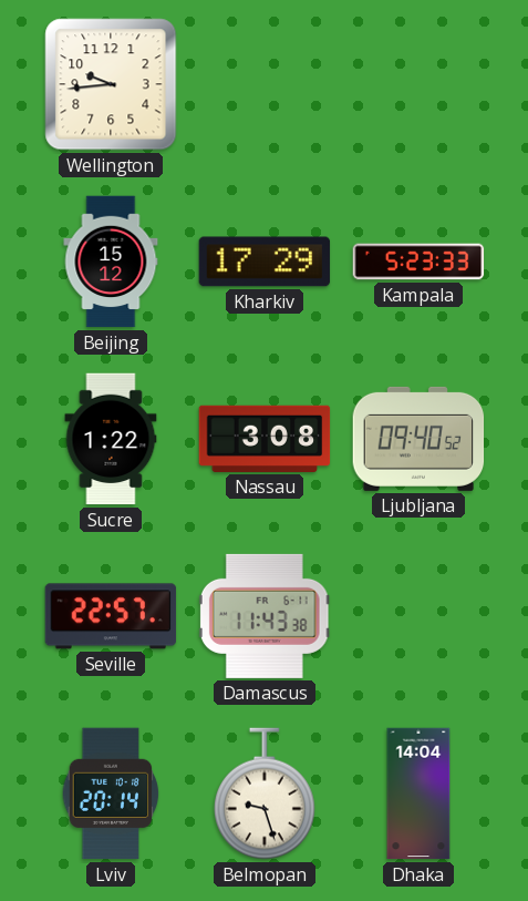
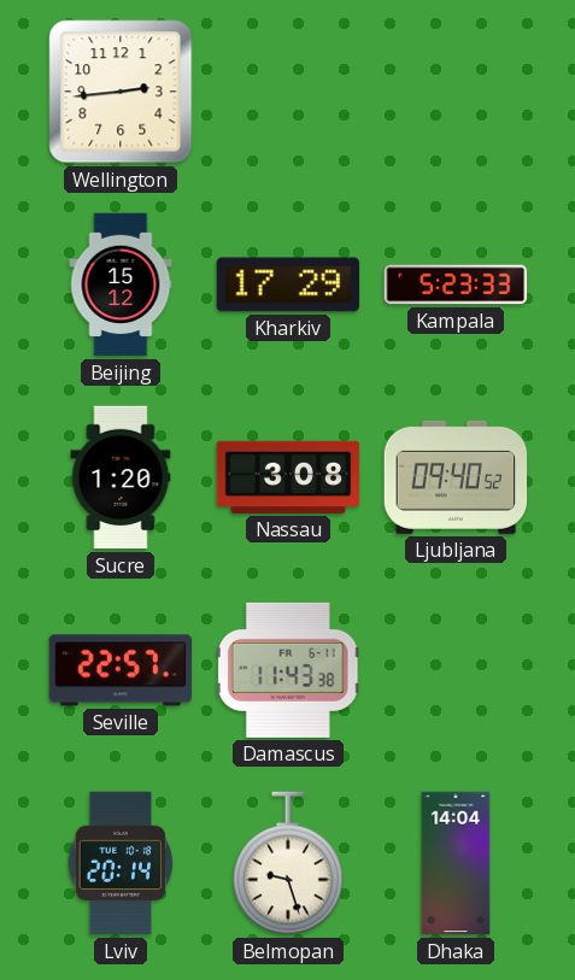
Wellington: 9:44 -> 2:44 (121, 92)
Sucre: 1:22 -> 1:20 (121, 477)
